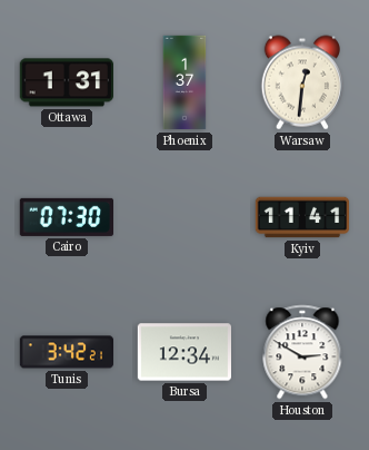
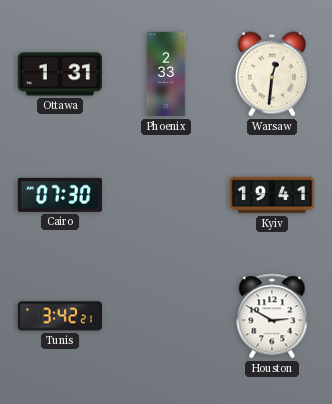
Phoenix: 1:37 -> 2:33 (166, 74)
Kyiv: 11:41 -> 19:41 (272, 195)
Bursa: 12:34 -> none (183, 352)
